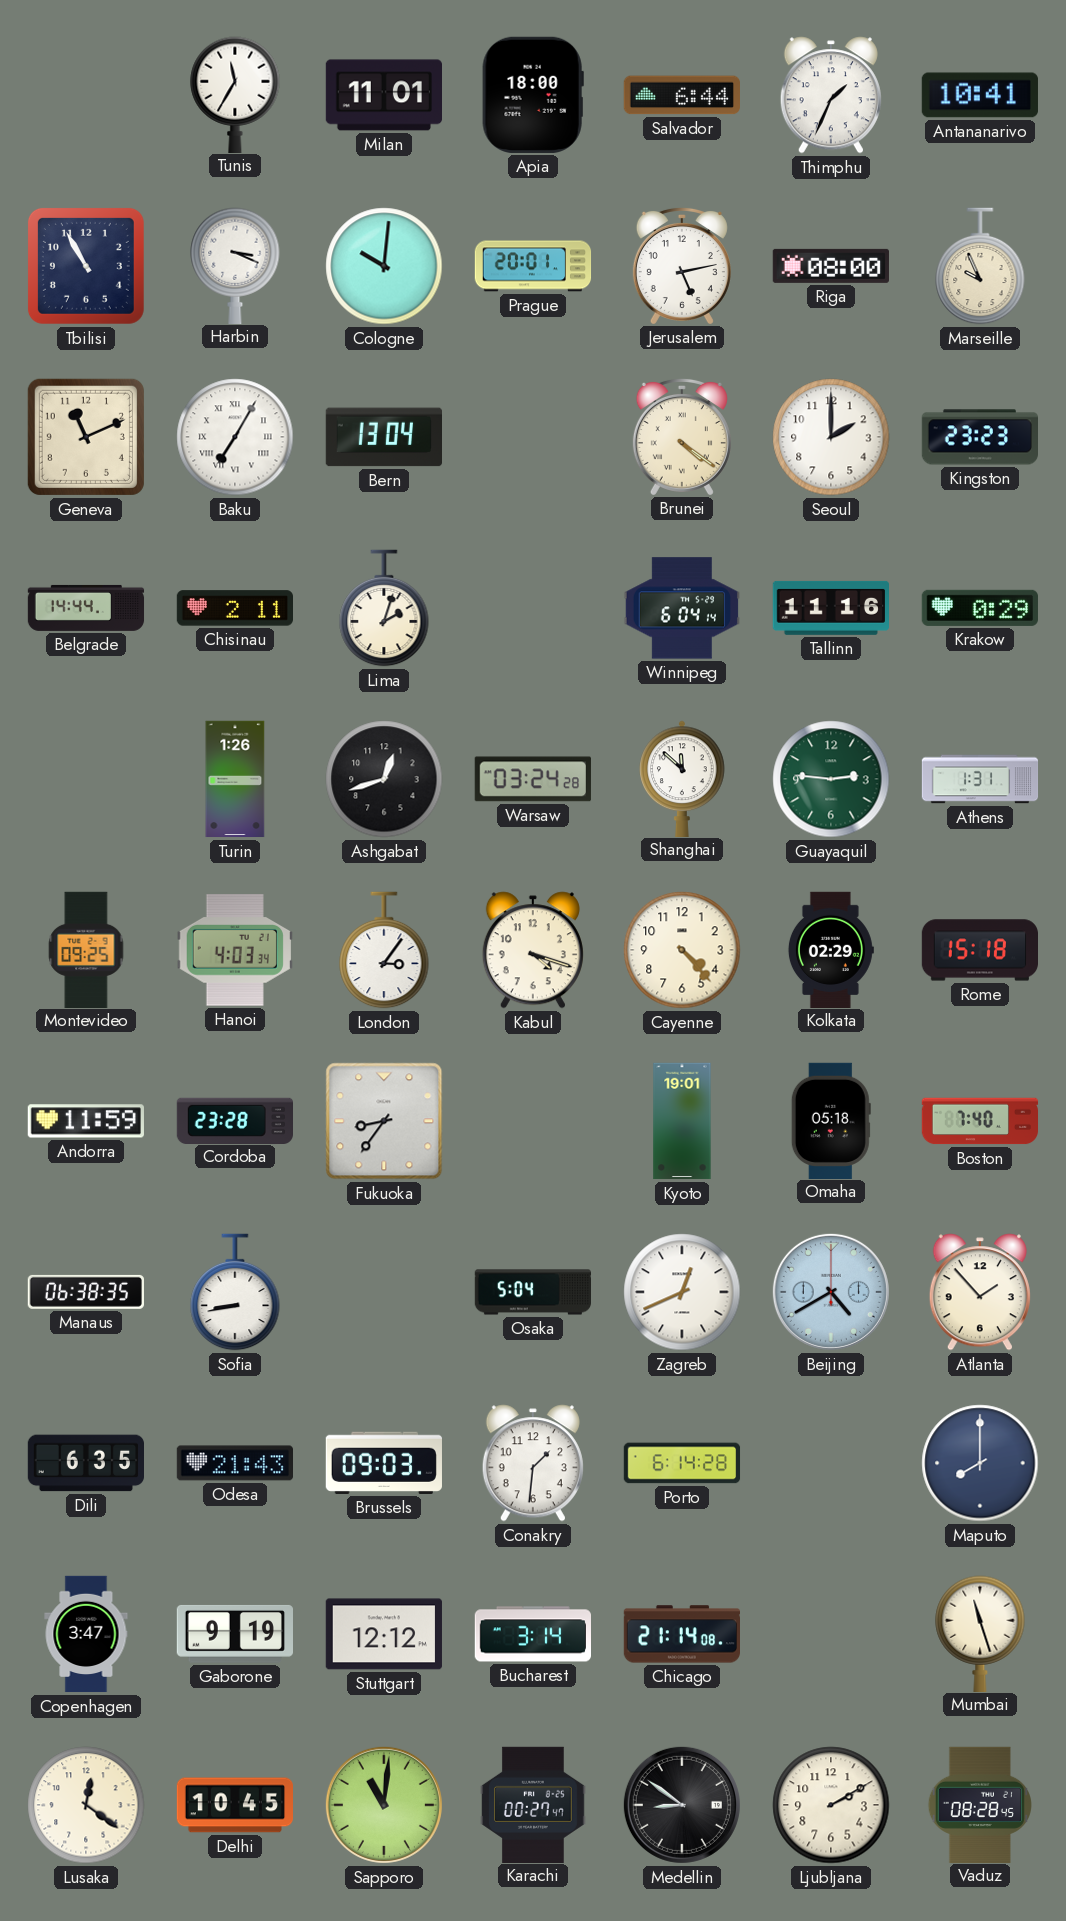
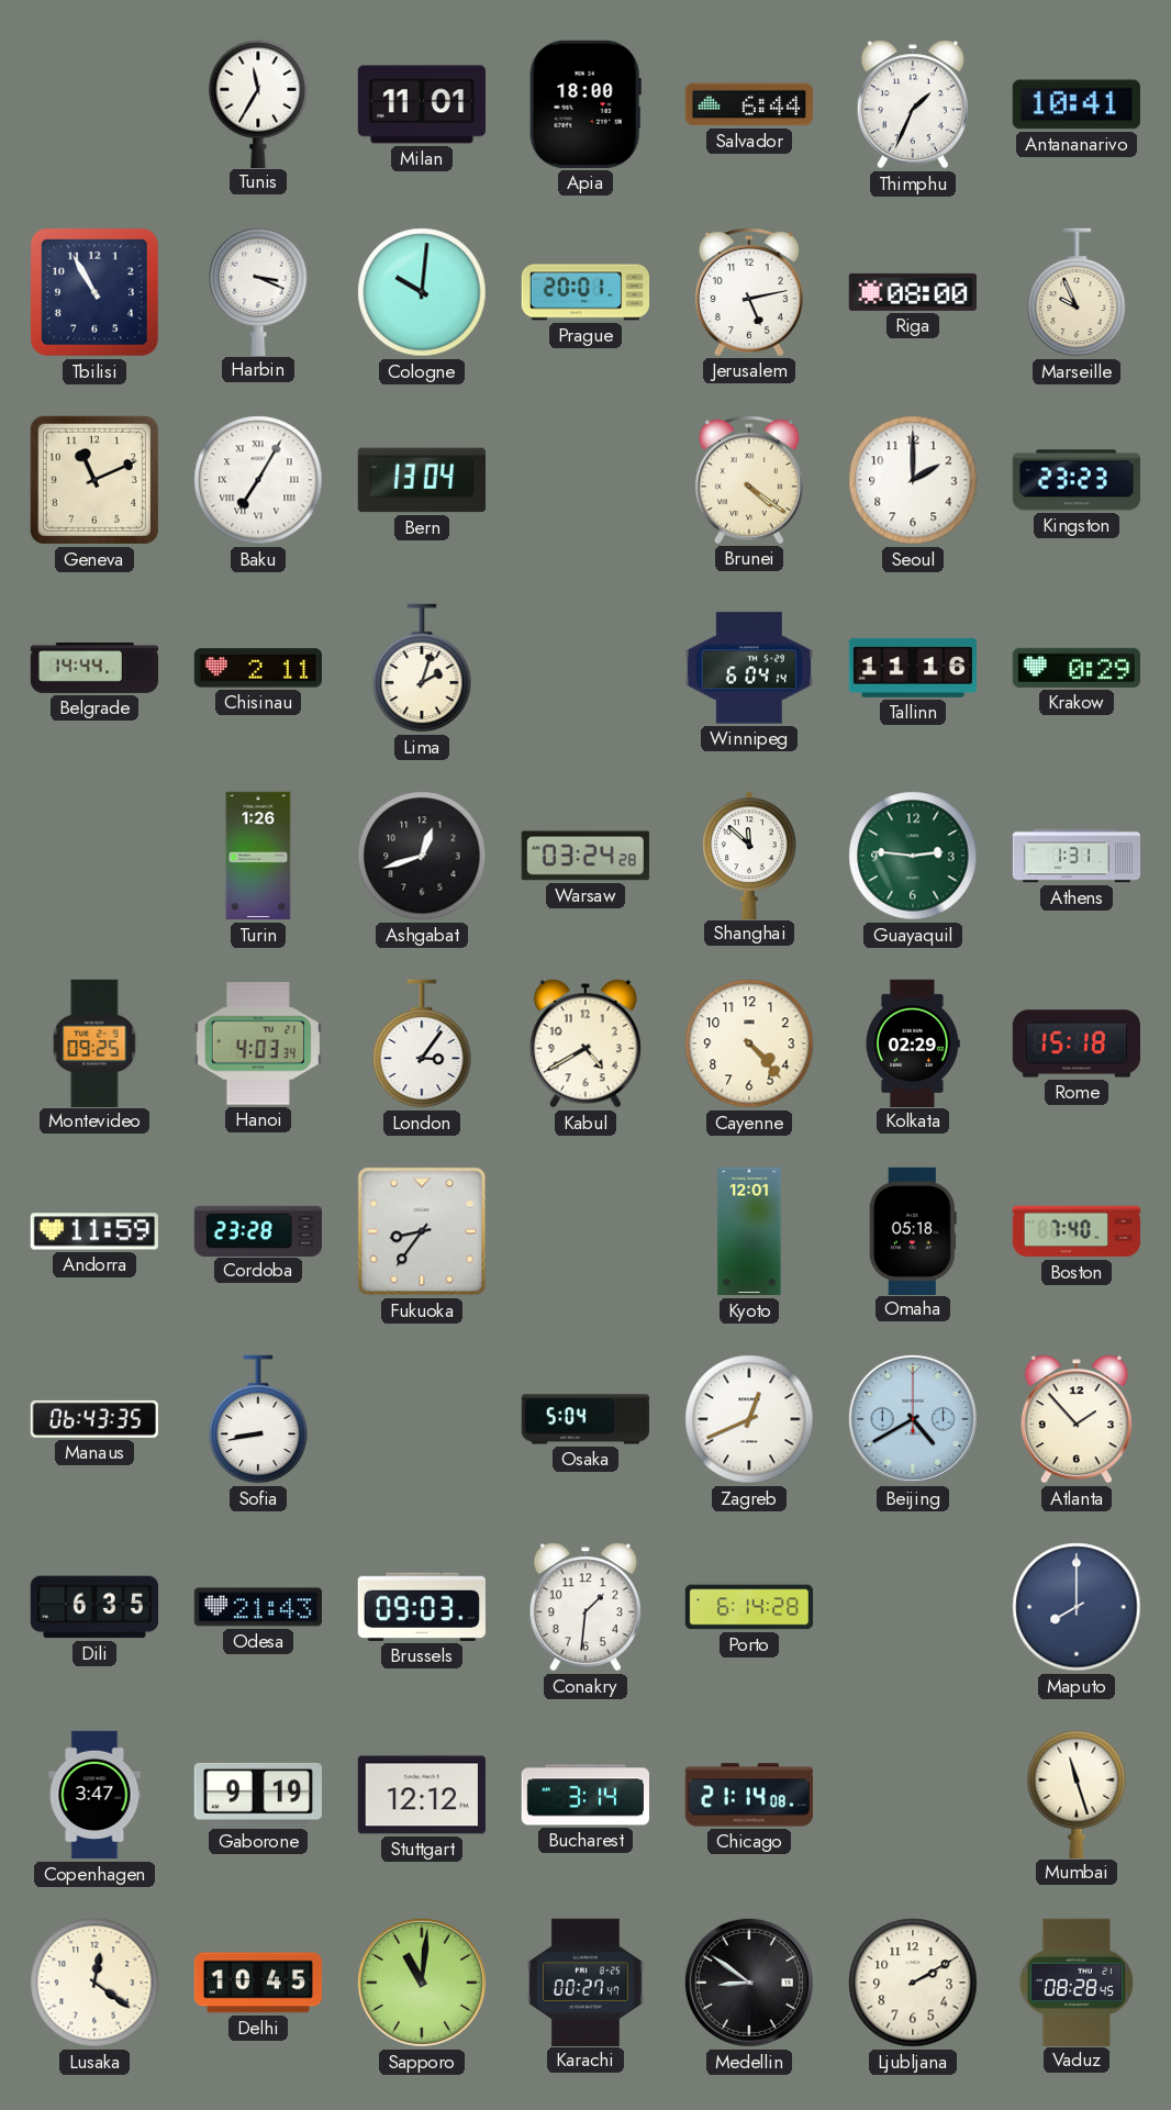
Kabul: 4:18 -> 4:40 (585, 1043)
Kyoto: 19:01 -> 12:01 (749, 1231)
Manaus: 06:38 -> 06:43 (93, 1419)
